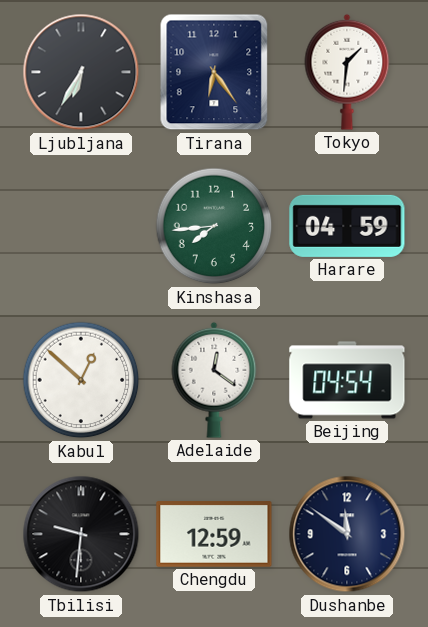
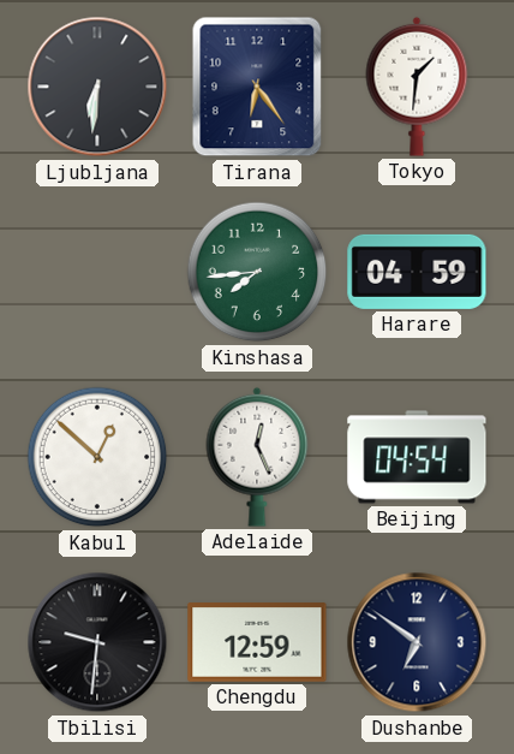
Ljubljana: 6:35 -> 6:31 (97, 87)
Adelaide: 12:21 -> 12:26 (257, 457)
Dushanbe: 11:51 -> 6:51 (417, 642)
